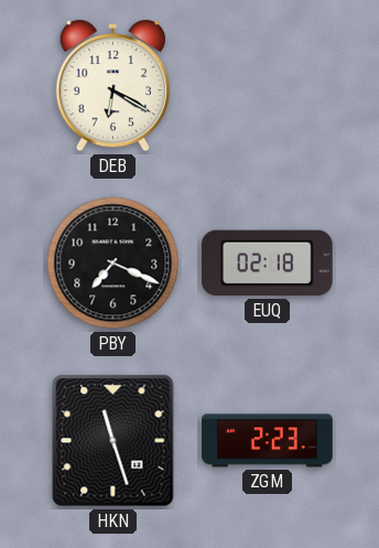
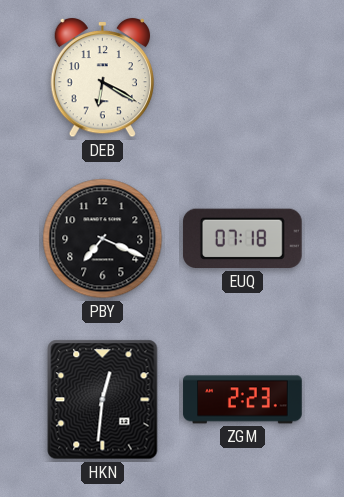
EUQ: 02:18 -> 07:18 (242, 239)
HKN: 11:27 -> 12:31 (103, 400)
